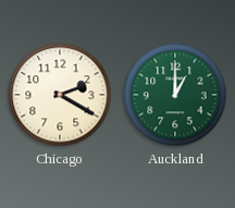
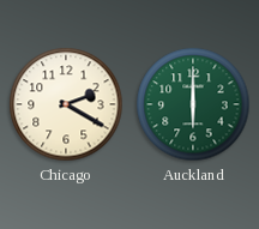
Auckland: 1:00 -> 6:00 (193, 104)
